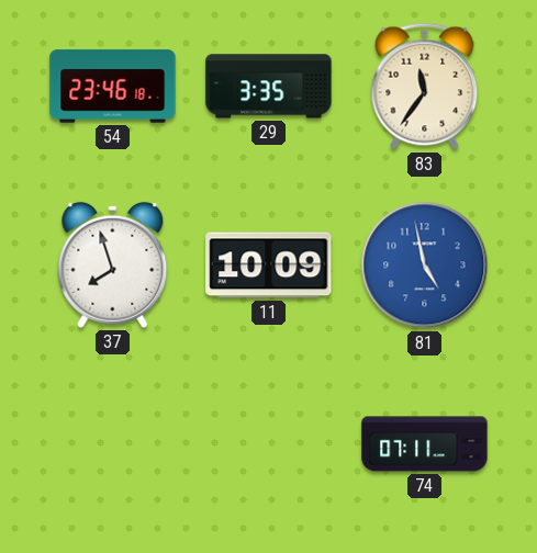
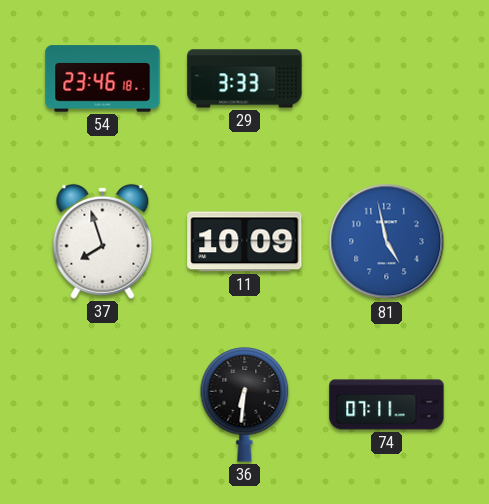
29: 3:35 -> 3:33 (245, 79)
83: 11:36 -> none (425, 87)
36: none -> 6:31 (245, 405)
